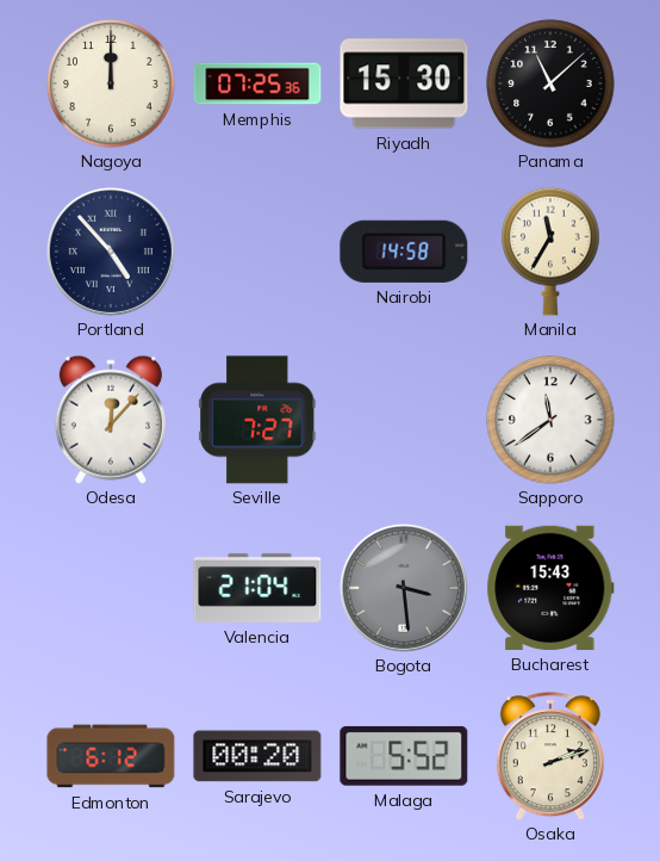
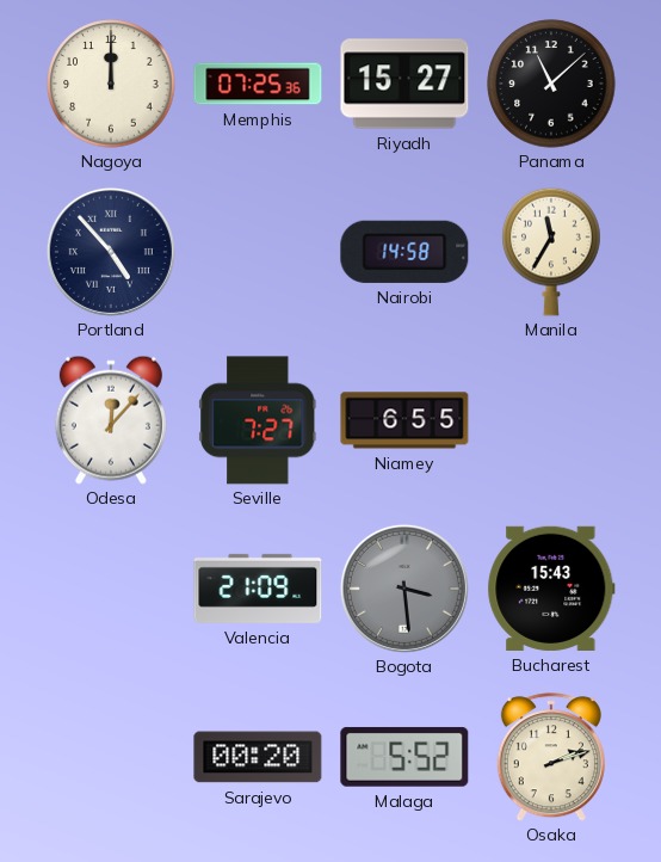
Riyadh: 15:30 -> 15:27 (404, 84)
Niamey: none -> 6:55 (404, 420)
Sapporo: 11:39 -> none (550, 420)
Valencia: 21:04 -> 21:09 (258, 589)
Edmonton: 6:12 -> none (111, 756)
